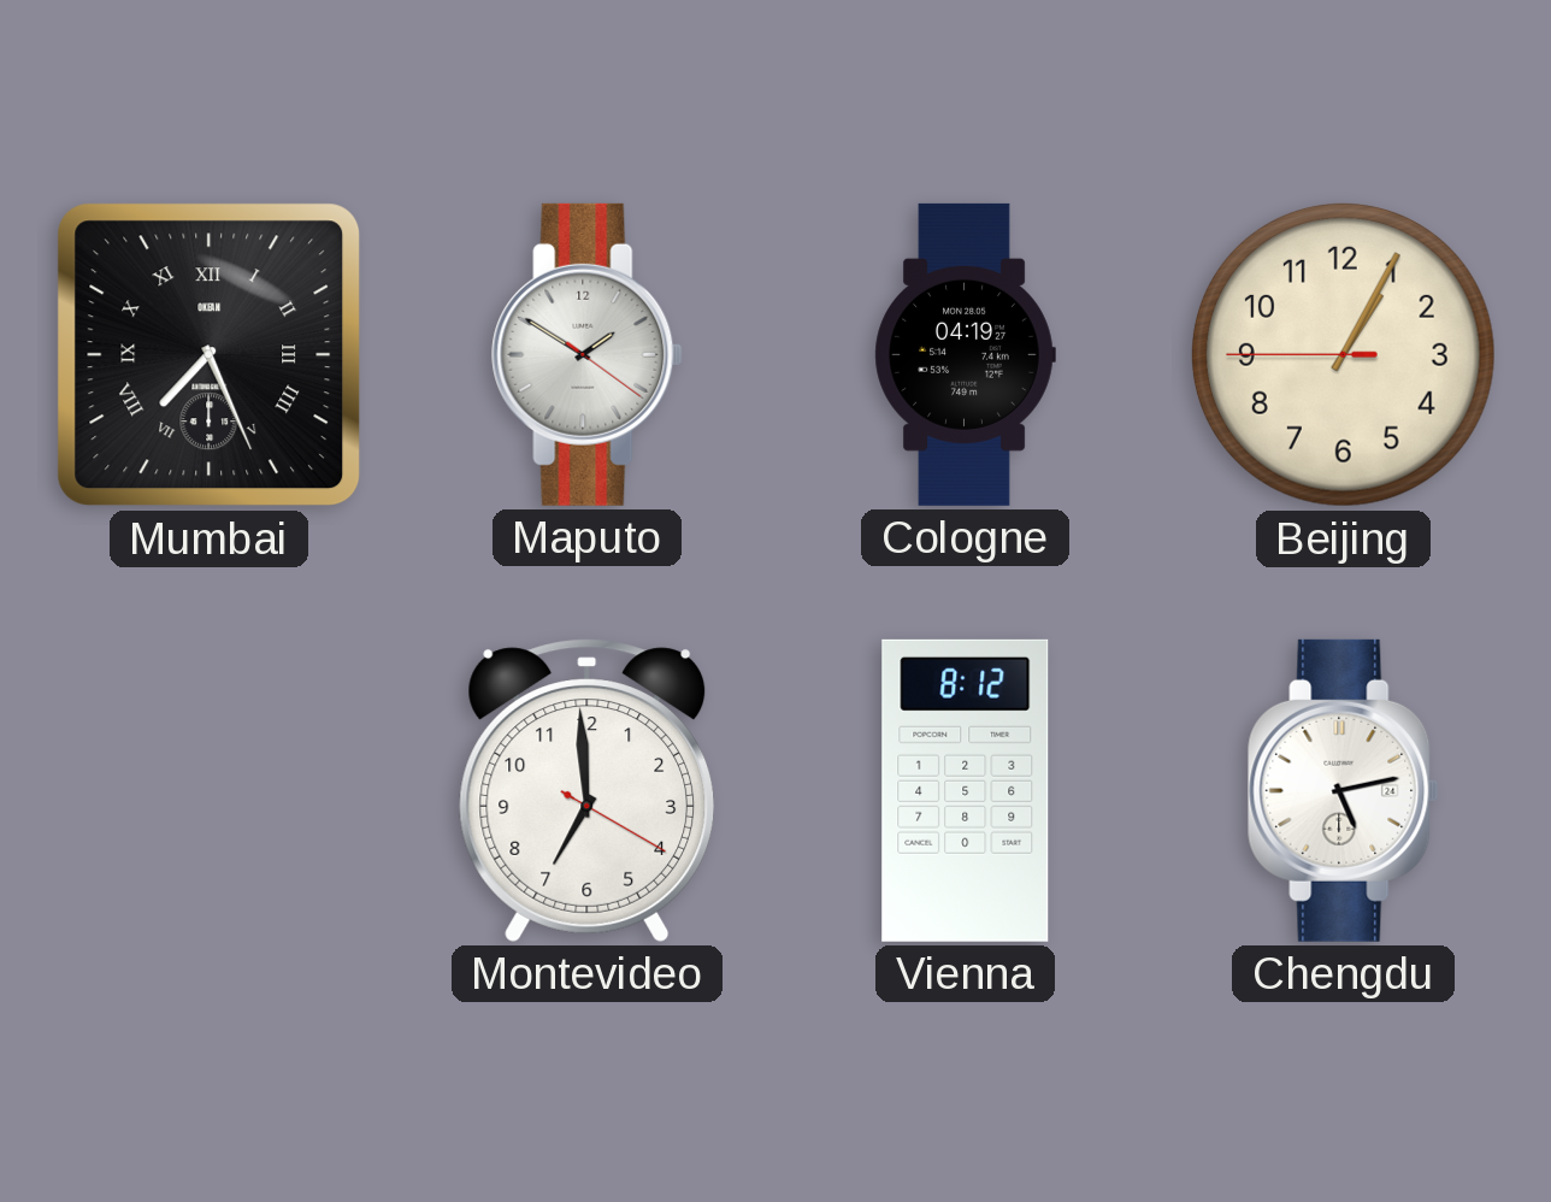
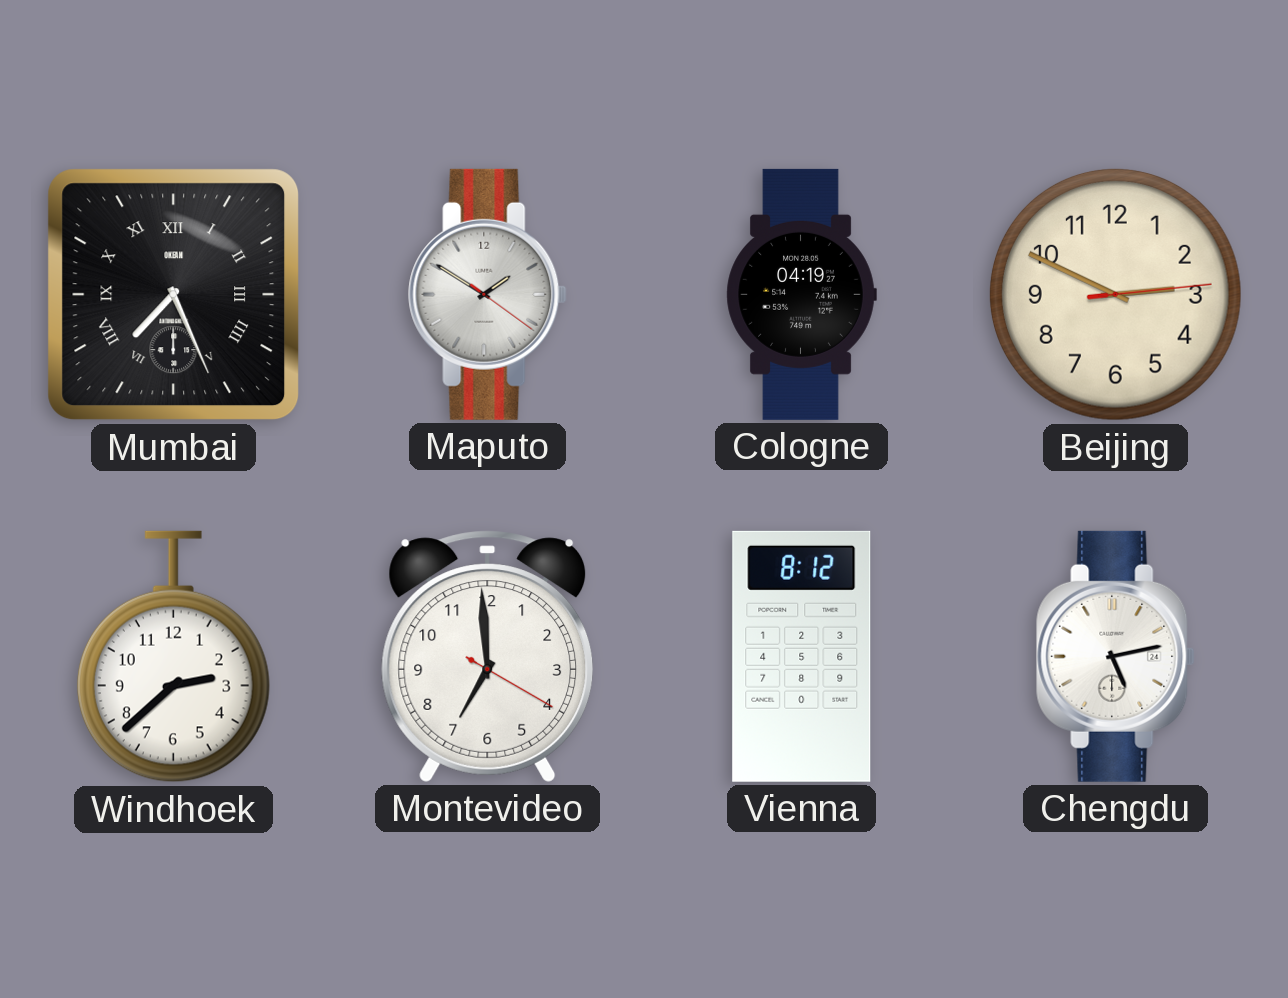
Beijing: 1:04 -> 2:49 (1115, 294)
Windhoek: none -> 2:38 (173, 657)
